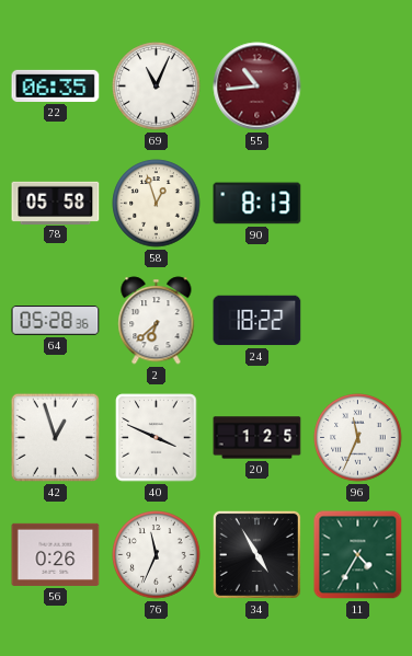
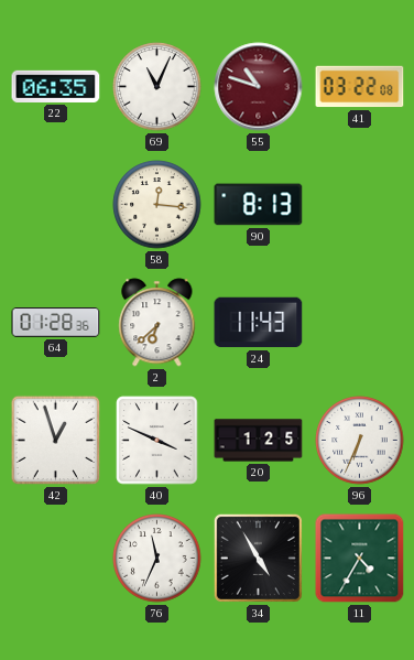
55: 10:44 -> 10:48 (259, 87)
41: none -> 03:22 (360, 87)
78: 05:58 -> none (56, 203)
58: 12:57 -> 12:16 (157, 205)
64: 05:28 -> 01:28 (56, 323)
24: 18:22 -> 11:43 (259, 323)
96: 11:34 -> 6:34 (360, 441)
56: 0:26 -> none (56, 554)
